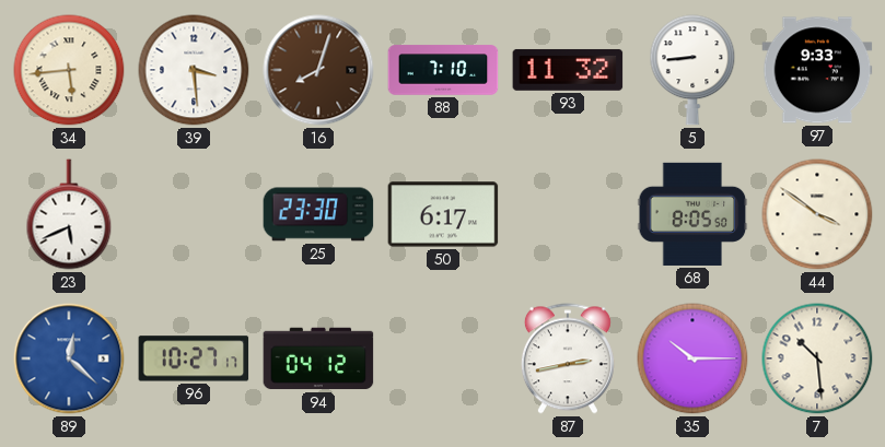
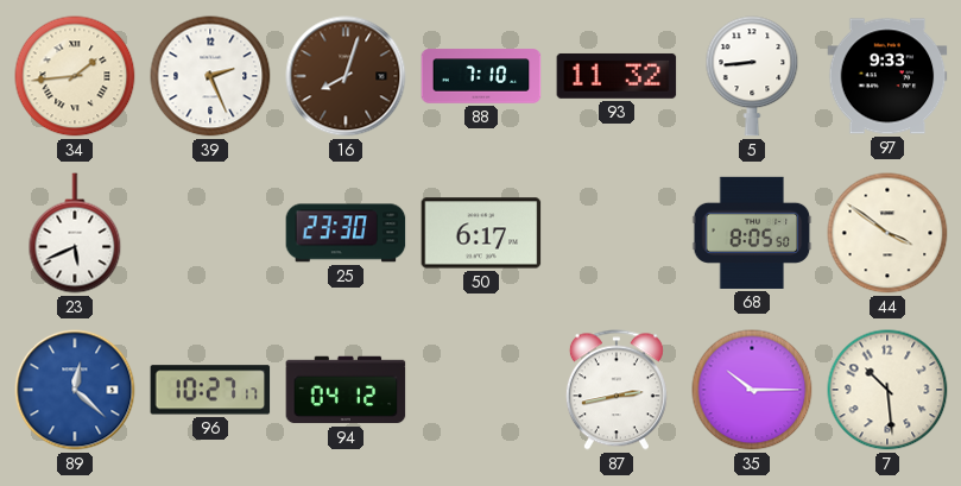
34: 5:44 -> 1:44 (75, 76)
39: 3:29 -> 2:26 (210, 76)
